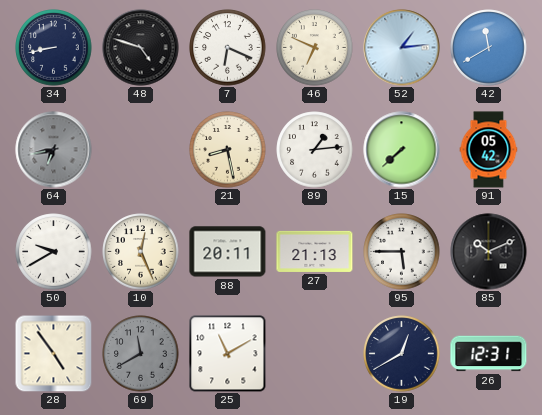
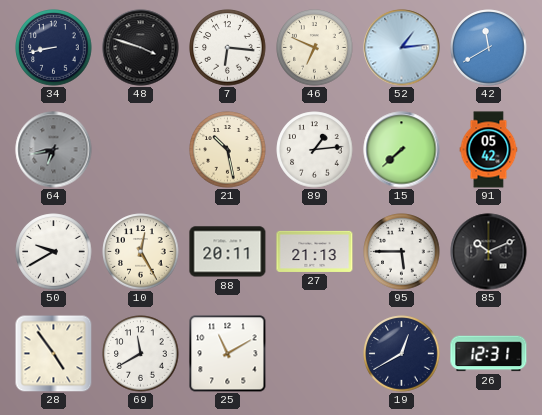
48: 4:48 -> 3:48 (141, 48)
7: 6:19 -> 6:16 (228, 48)
21: 8:28 -> 10:28 (228, 150)
10: 12:26 -> 12:25 (141, 252)
69 dial: grey -> white (141, 354)
